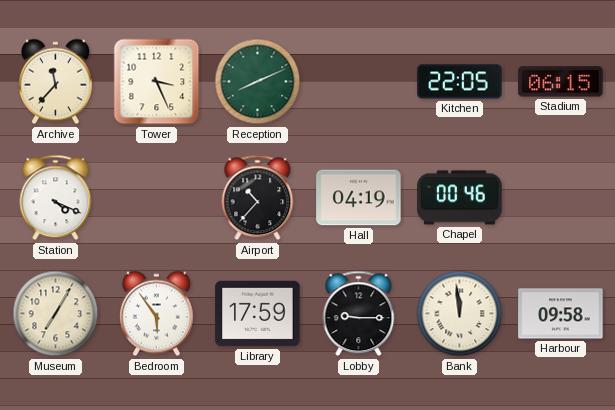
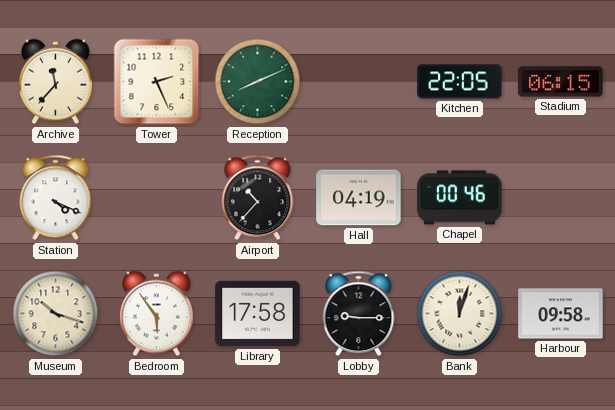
Tower: 3:26 -> 2:26 (157, 82)
Museum: 7:05 -> 10:18 (56, 314)
Library: 17:59 -> 17:58 (258, 314)
Bank: 11:59 -> 12:03 (460, 314)
